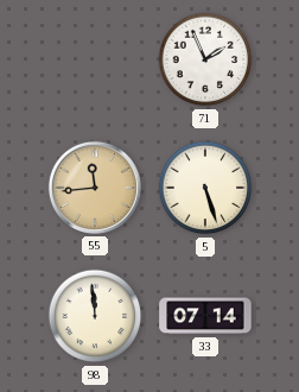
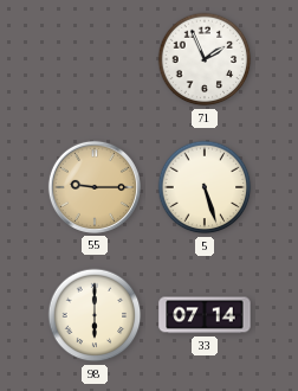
55: 11:44 -> 9:15 (95, 187)
98: 11:59 -> 6:00 (95, 315)
